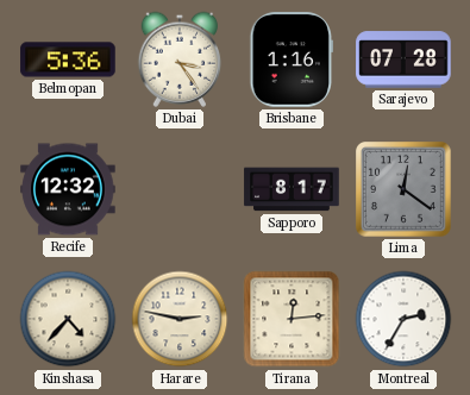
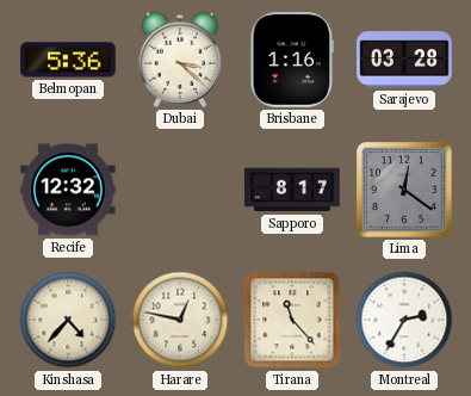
Dubai: 3:24 -> 3:22 (180, 60)
Sarajevo: 07:28 -> 03:28 (404, 60)
Harare: 2:47 -> 12:47 (180, 320)
Tirana: 12:14 -> 11:23 (292, 320)
